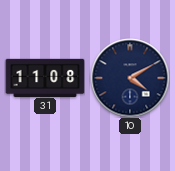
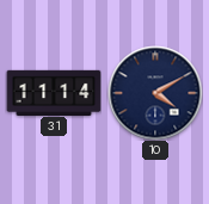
31: 11:08 -> 11:14 (54, 92)
